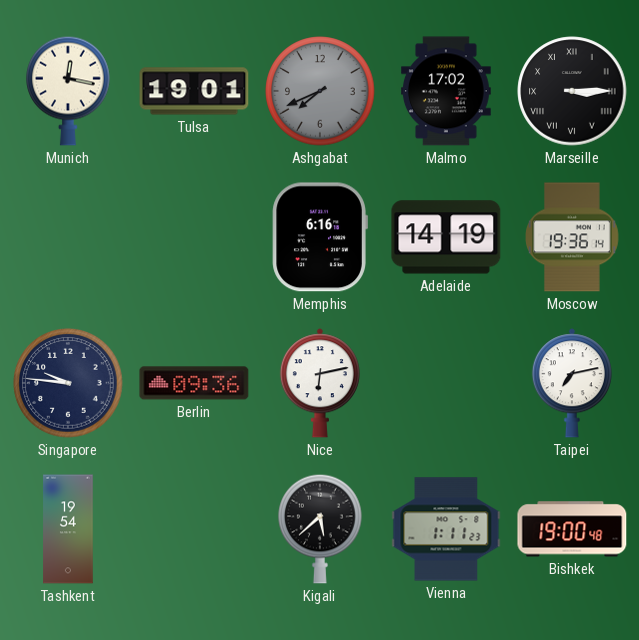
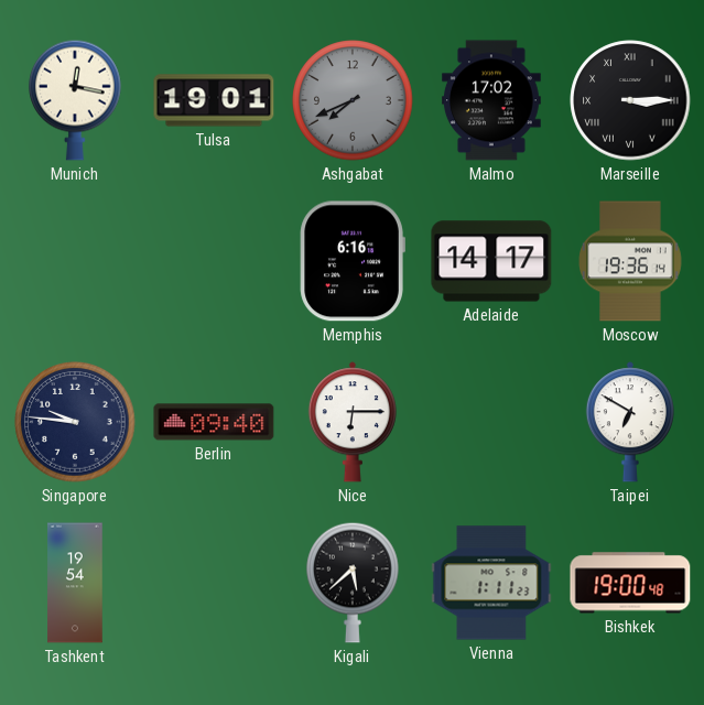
Adelaide: 14:19 -> 14:17 (491, 261)
Berlin: 09:36 -> 09:40 (214, 422)
Nice: 6:13 -> 6:15 (353, 422)
Taipei: 7:13 -> 6:50 (630, 422)
